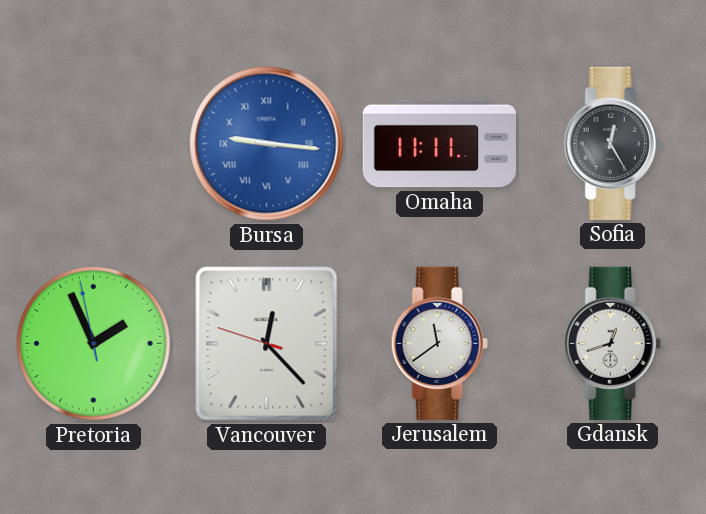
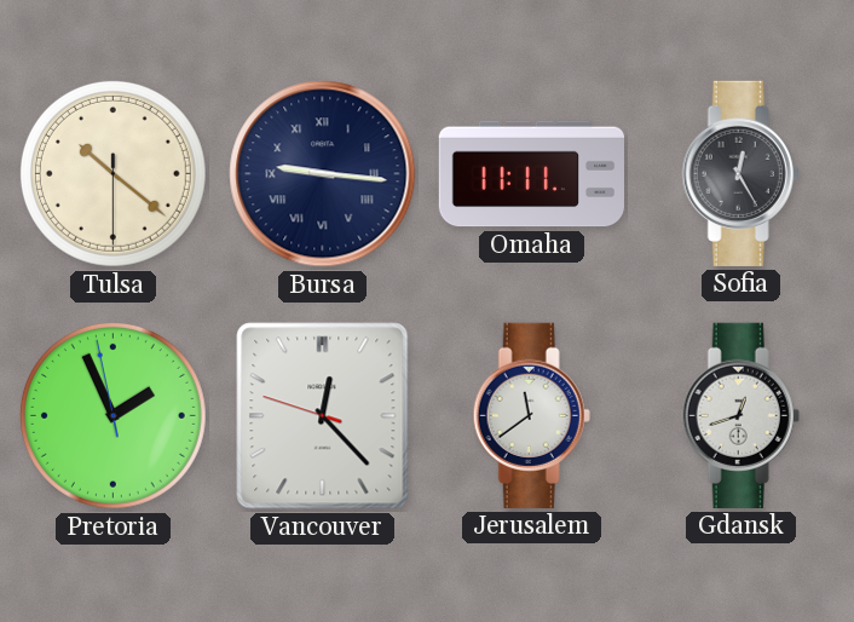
Tulsa: none -> 10:21 (112, 173)
Bursa dial: blue -> navy (323, 174)
